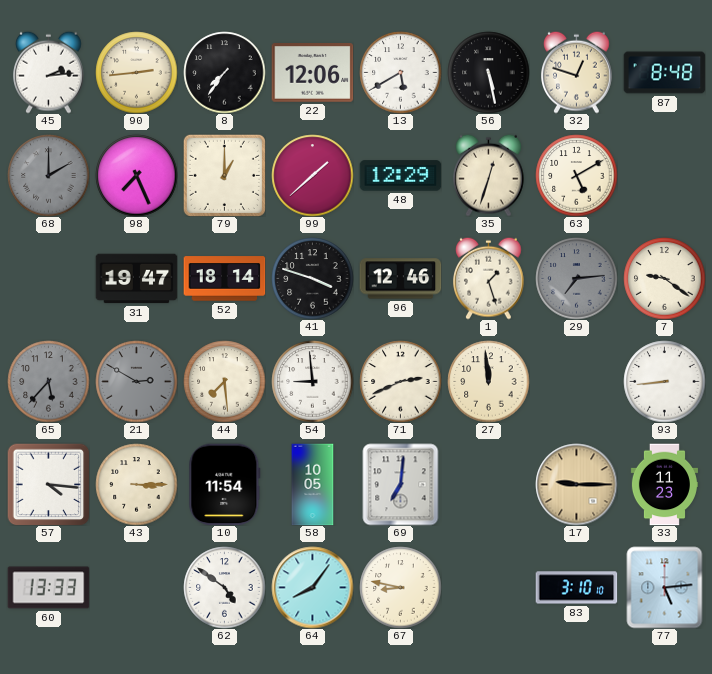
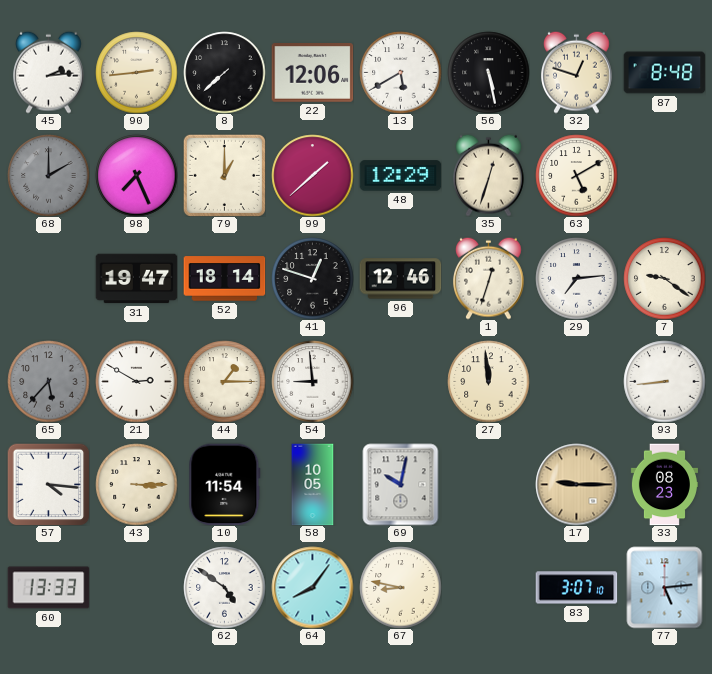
8: 7:36 -> 7:38 (224, 72)
41: 3:48 -> 12:48 (312, 278)
1: 1:27 -> 12:33 (489, 278)
29 dial: grey -> white (576, 278)
21 dial: grey -> white (136, 381)
44: 7:29 -> 1:15 (224, 381)
71: 2:41 -> none (400, 381)
69: 7:01 -> 10:02 (401, 484)
33: 11:23 -> 08:23 (664, 484)
83: 3:10 -> 3:07 (576, 588)
